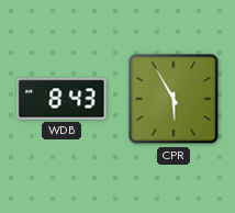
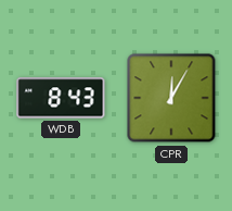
CPR: 5:55 -> 12:05 (171, 98)
